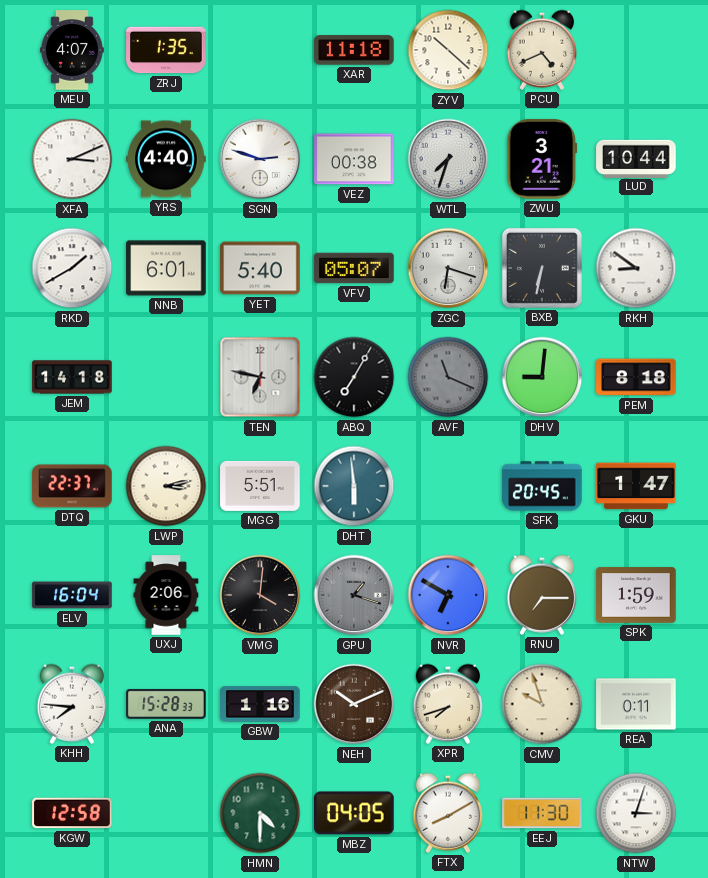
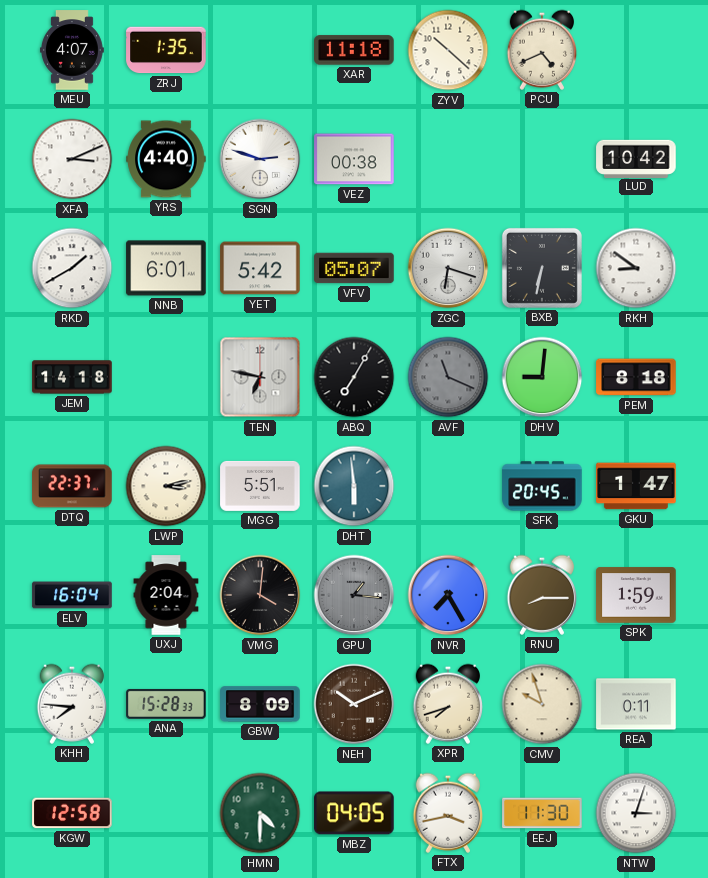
WTL: 7:33 -> none (448, 159)
ZWU: 3:21 -> none (542, 159)
LUD: 10:44 -> 10:42 (636, 158)
YET: 5:40 -> 5:42 (260, 268)
UXJ: 2:06 -> 2:04 (166, 595)
GPU: 1:18 -> 1:16 (354, 595)
NVR: 6:50 -> 7:25 (448, 595)
RNU: 7:15 -> 8:15 (542, 595)
GBW: 1:16 -> 8:09 (260, 704)
FTX: 8:10 -> 3:43 (448, 813)
